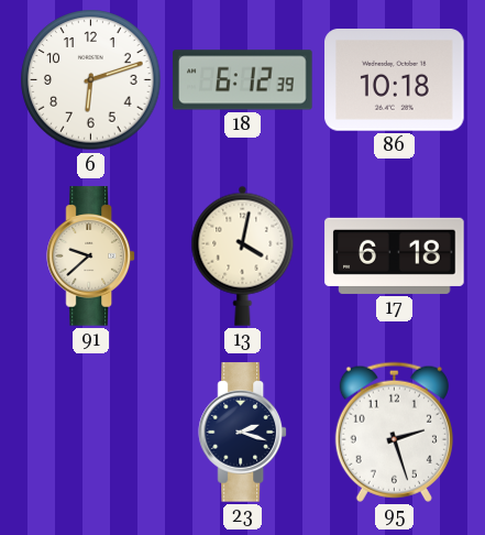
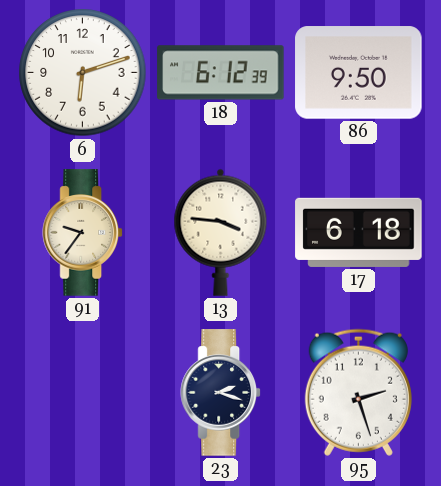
86: 10:18 -> 9:50 (359, 73)
91: 9:38 -> 9:36 (83, 233)
13: 4:02 -> 3:46 (221, 232)
